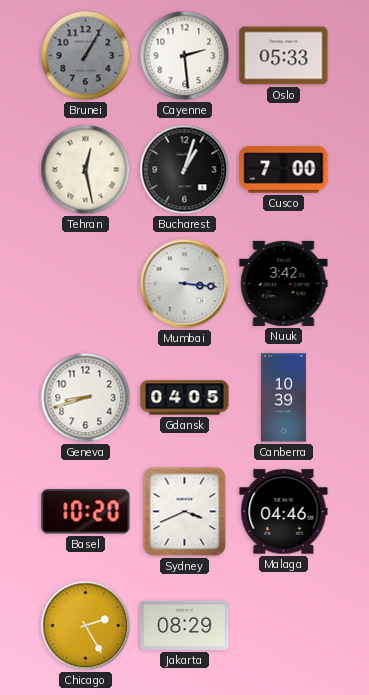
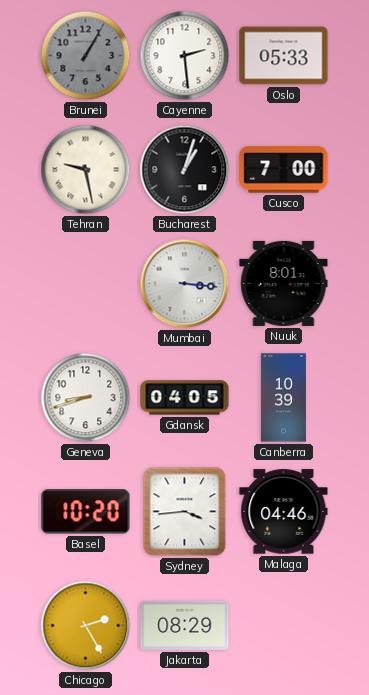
Tehran: 12:28 -> 9:28 (86, 170)
Nuuk: 3:42 -> 8:01 (284, 283)
Sydney: 3:41 -> 3:44 (185, 512)
